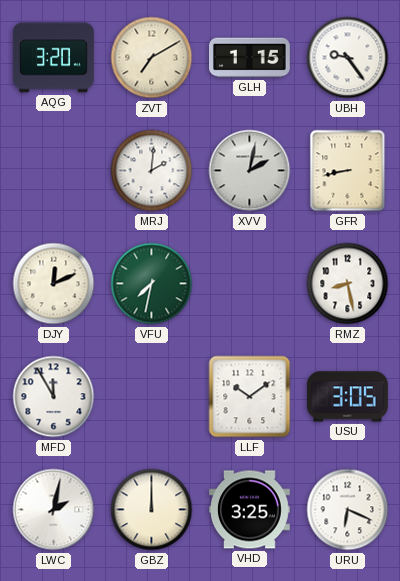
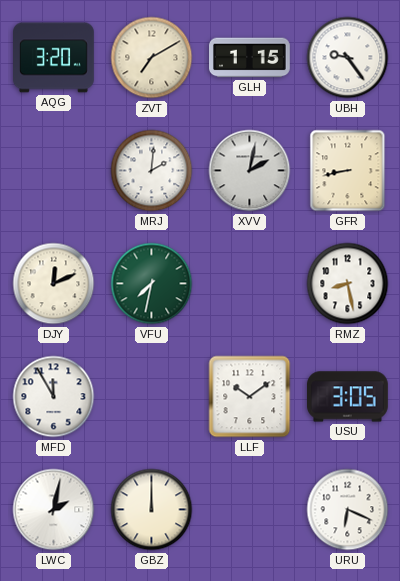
VHD: 3:25 -> none (250, 510)
